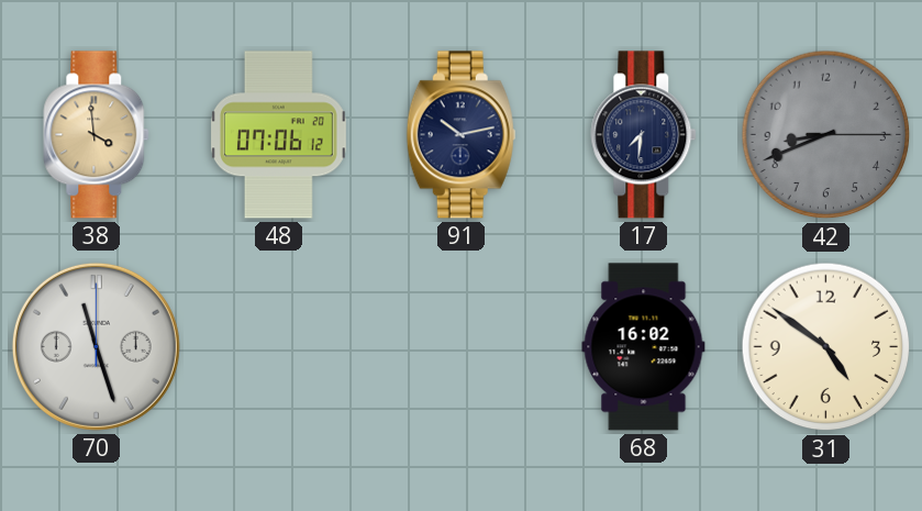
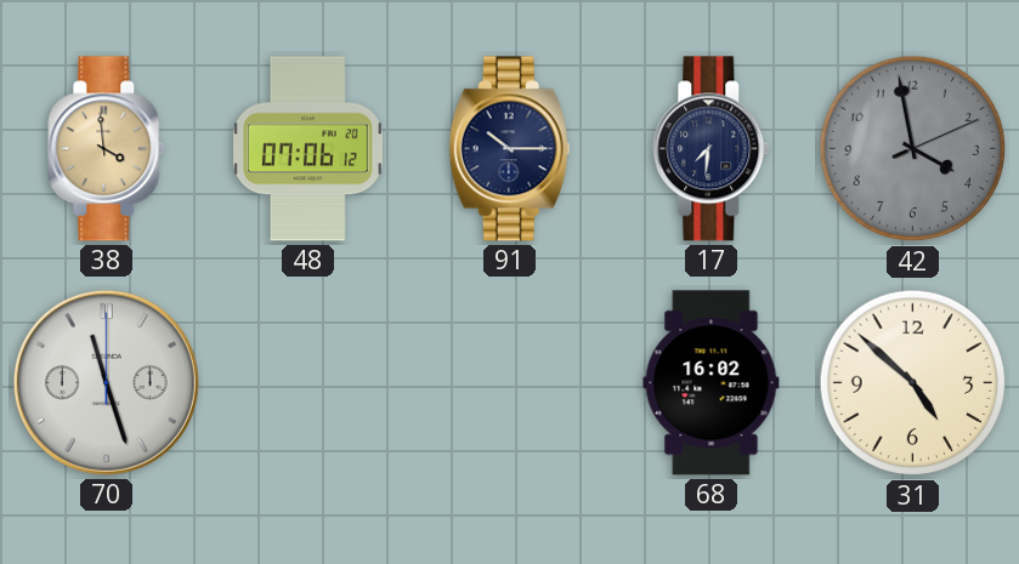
91: 10:13 -> 10:15 (509, 149)
42: 8:41 -> 3:58 (913, 149)
31: 4:51 -> 4:52 (913, 383)
